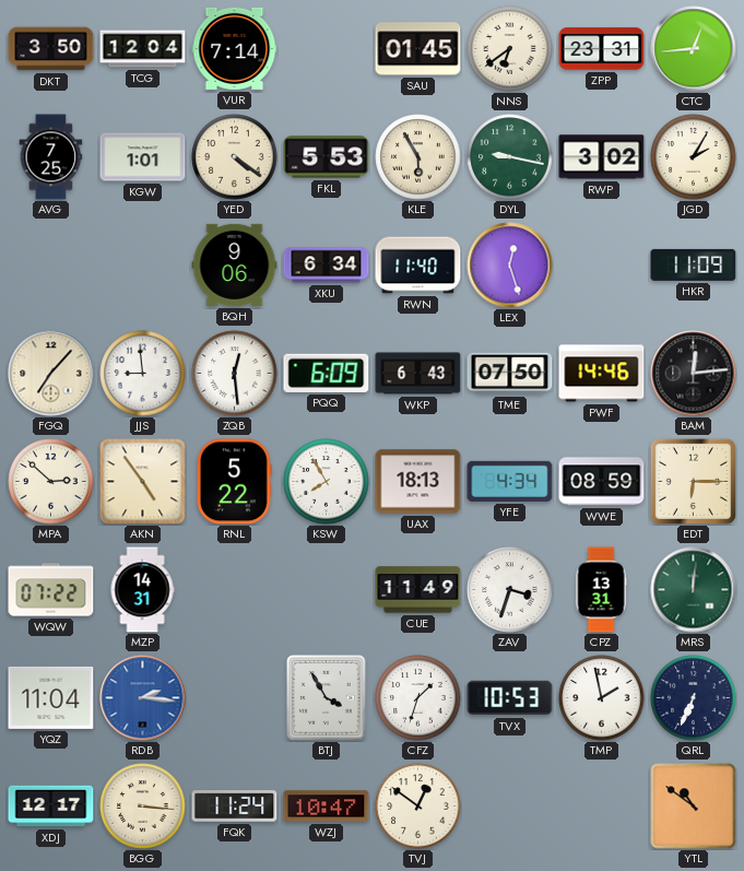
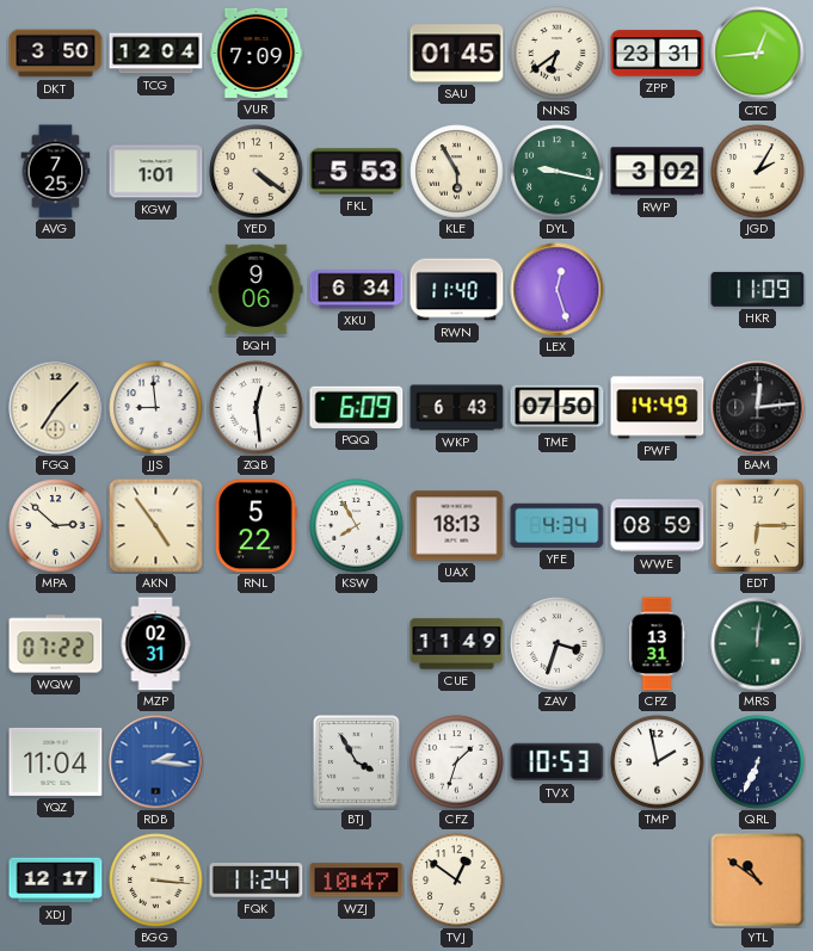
VUR: 7:14 -> 7:09 (257, 53)
PWF: 14:46 -> 14:49 (658, 408)
MZP: 14:31 -> 02:31 (155, 644)
